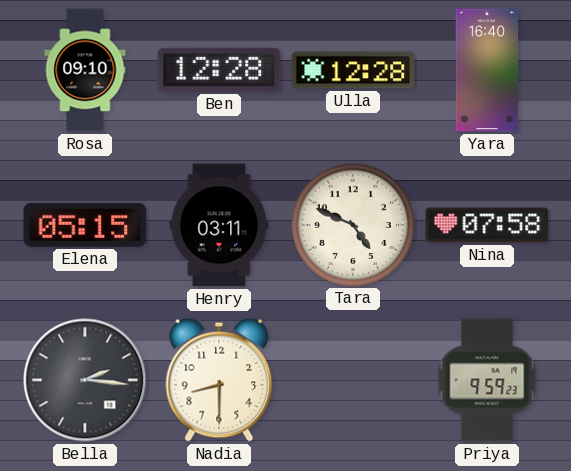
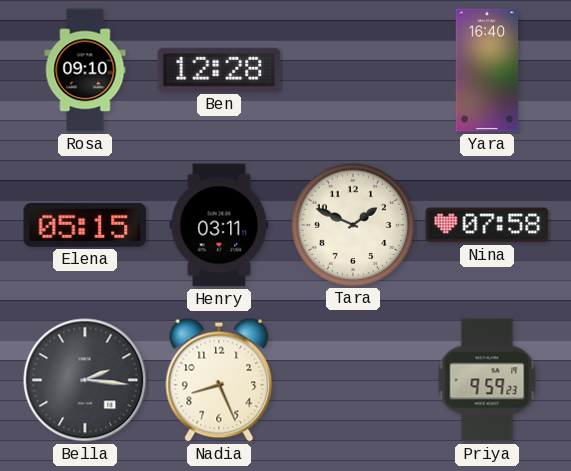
Ulla: 12:28 -> none (353, 70)
Tara: 4:49 -> 1:49 (352, 224)
Nadia: 8:30 -> 8:26 (219, 380)
